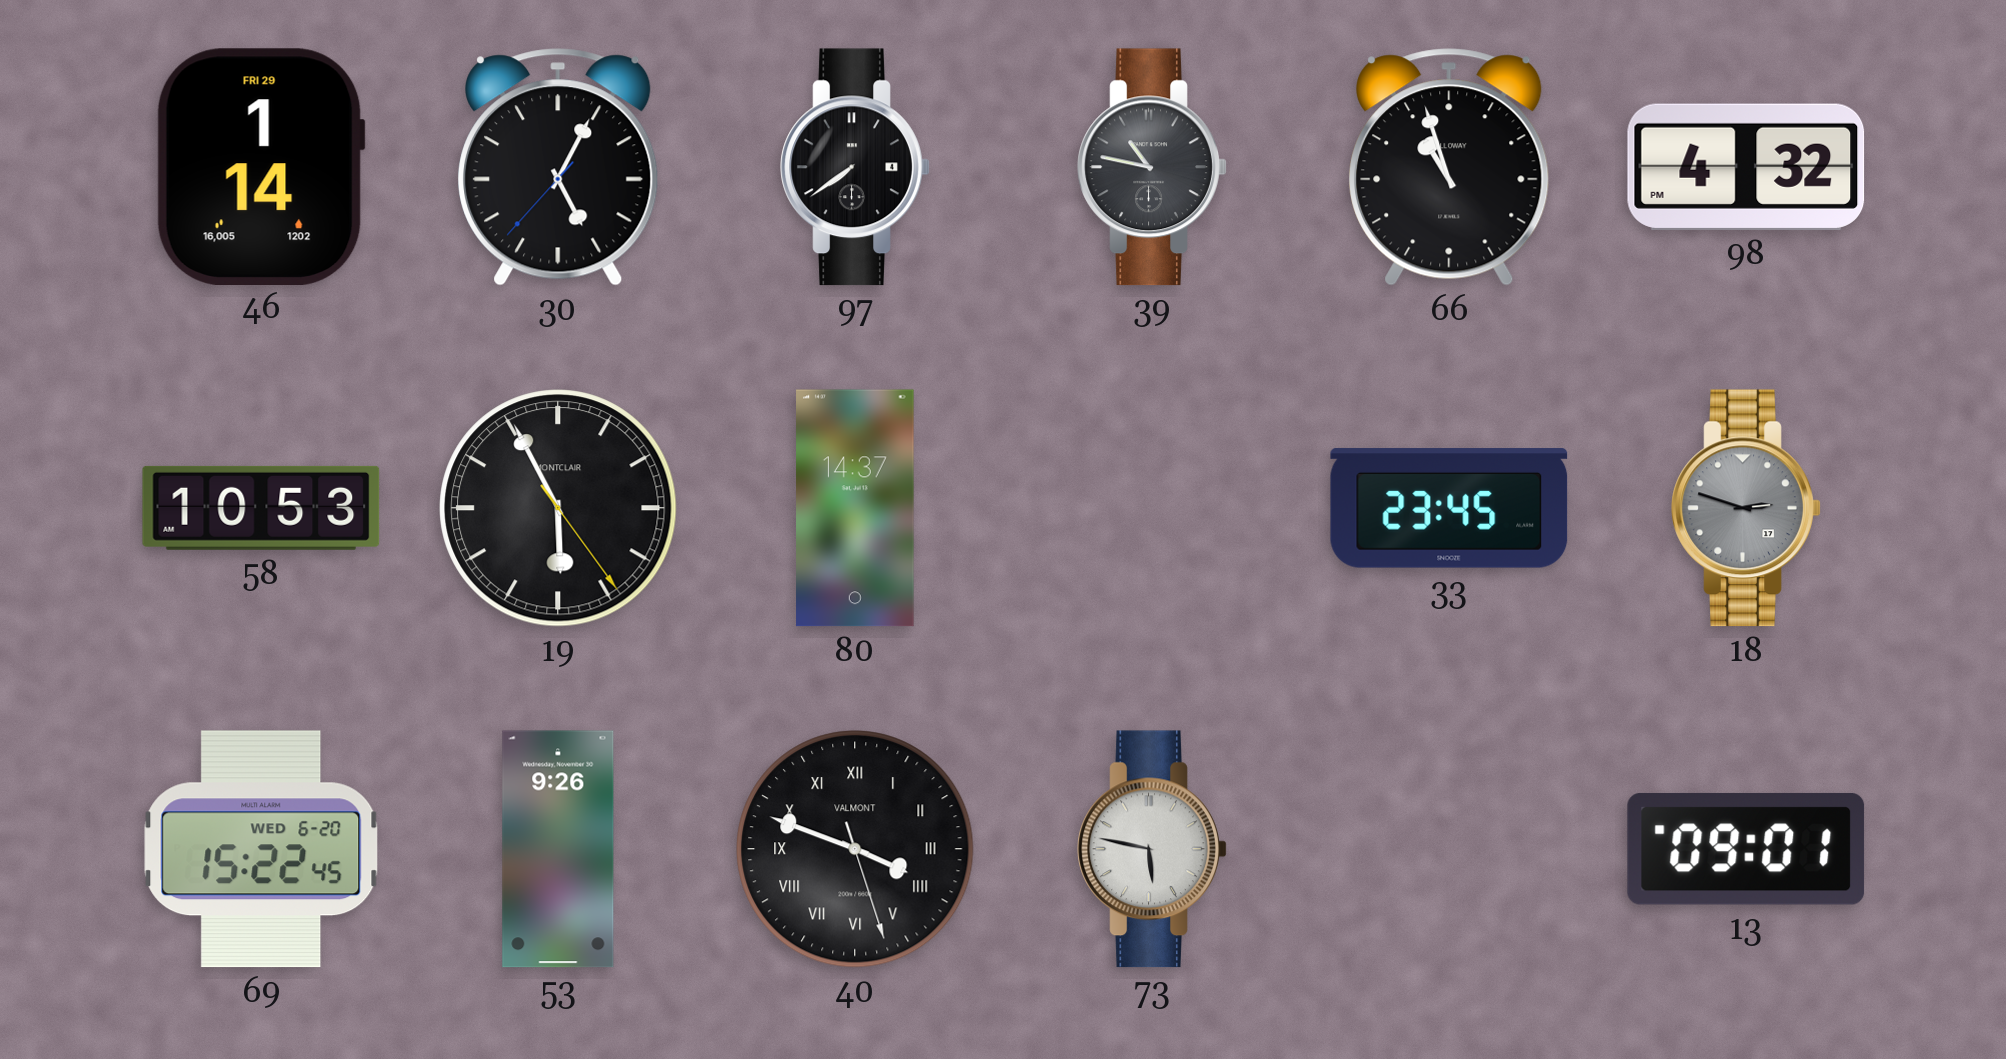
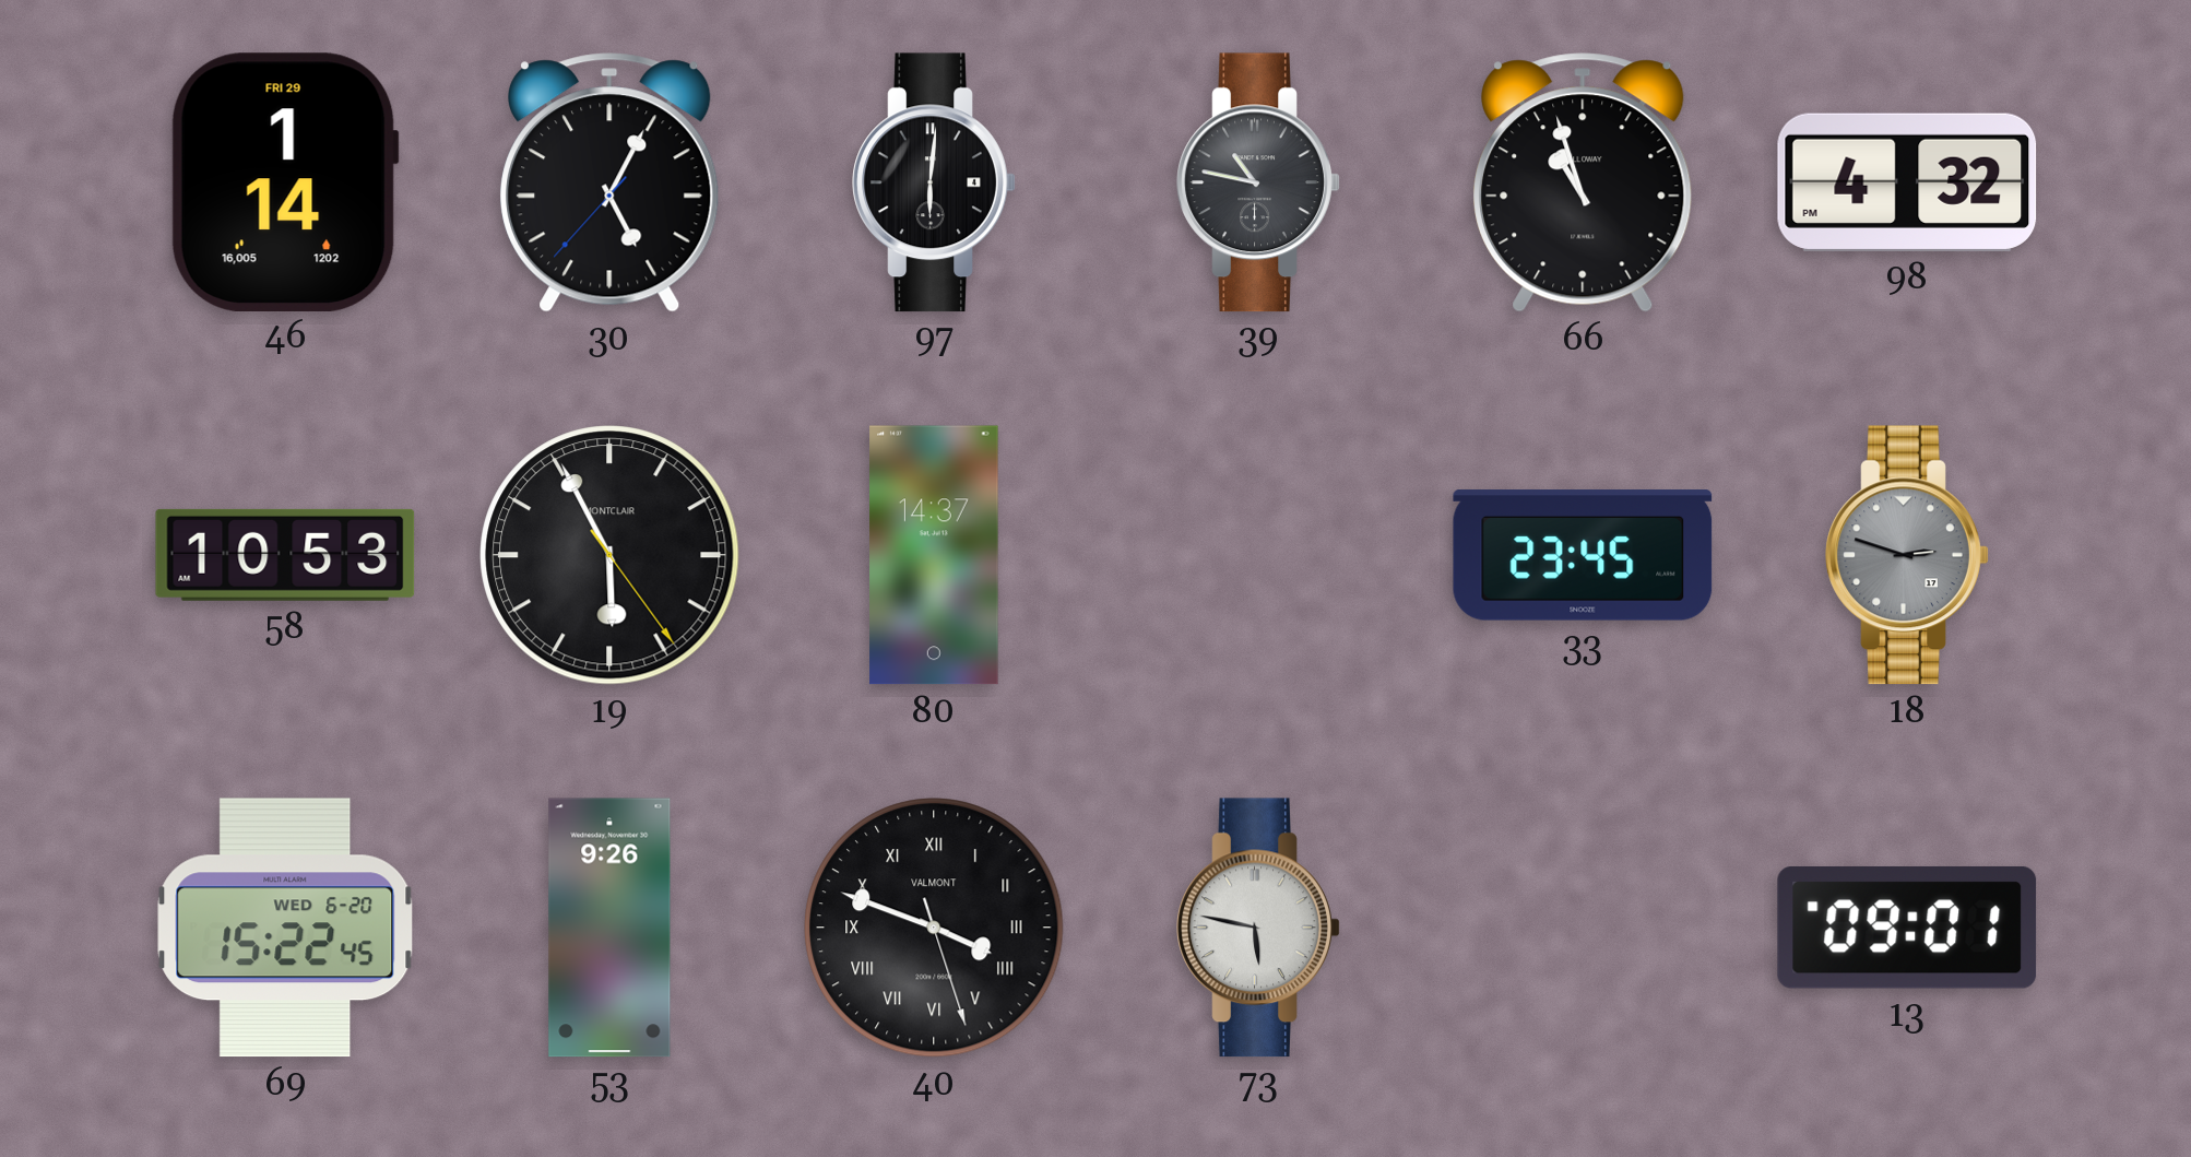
97: 7:39 -> 6:01 (934, 182)
